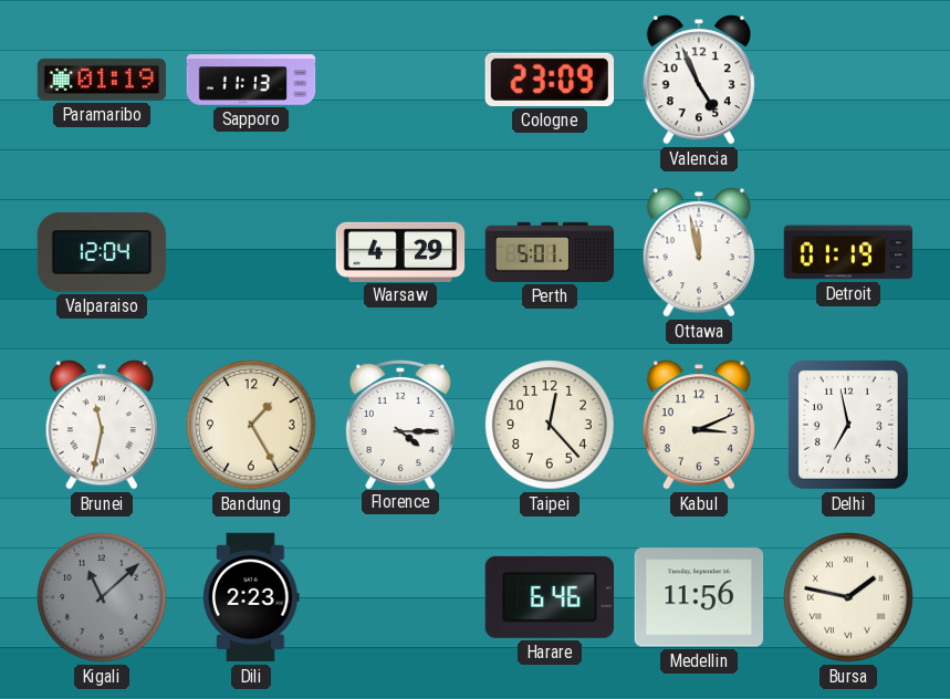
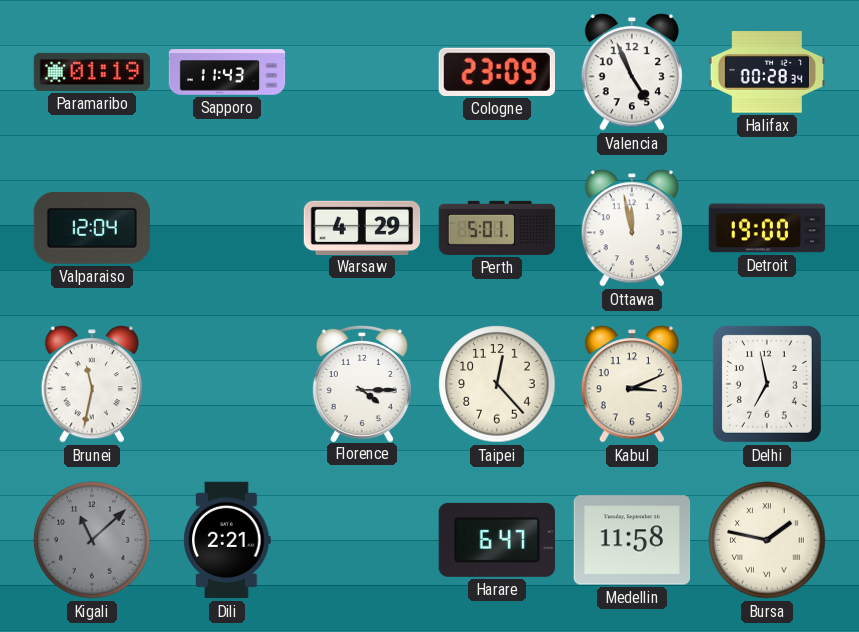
Sapporo: 11:13 -> 11:43 (227, 72)
Halifax: none -> 00:28 (767, 72)
Detroit: 01:19 -> 19:00 (767, 228)
Bandung: 1:25 -> none (251, 425)
Dili: 2:23 -> 2:21 (227, 540)
Harare: 6:46 -> 6:47 (497, 540)
Medellin: 11:56 -> 11:58 (632, 540)
